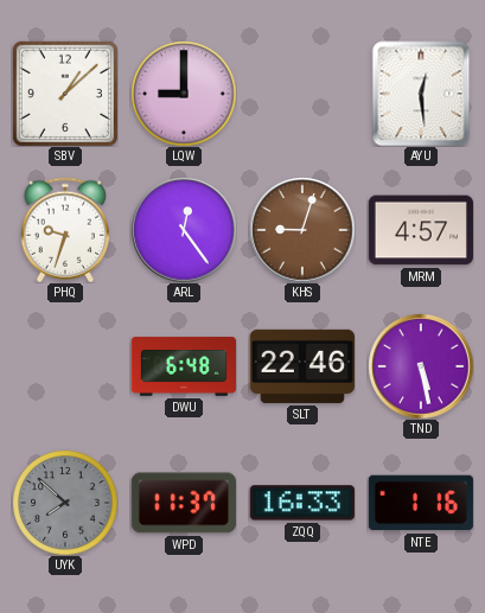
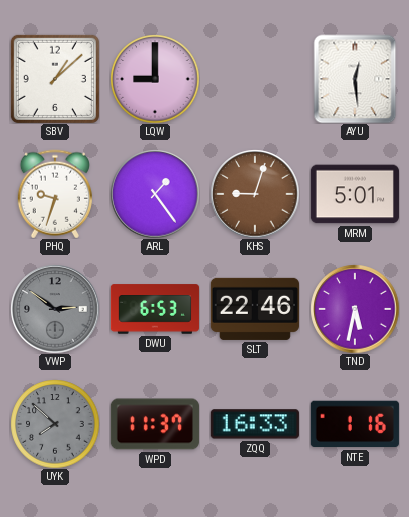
ARL: 12:24 -> 1:24 (155, 194)
MRM: 4:57 -> 5:01 (355, 194)
VWP: none -> 2:51 (55, 309)
DWU: 6:48 -> 6:53 (155, 309)
TND: 5:28 -> 5:32 (355, 309)
